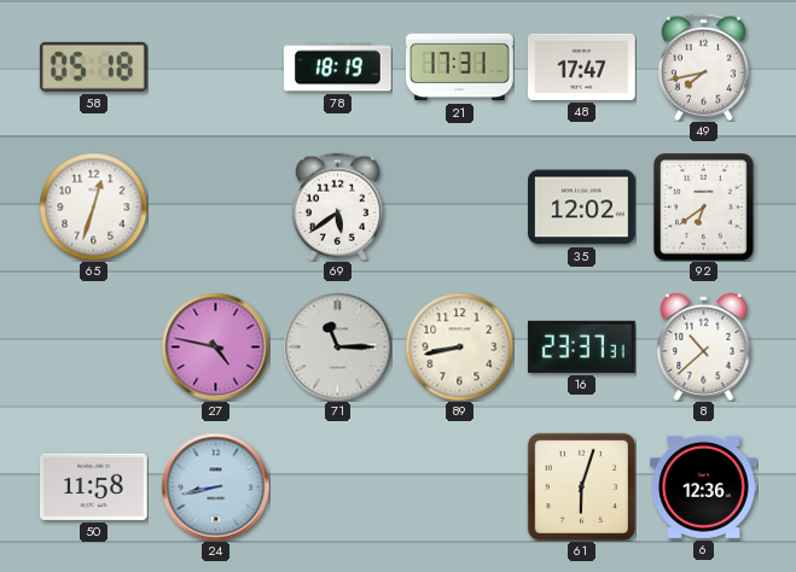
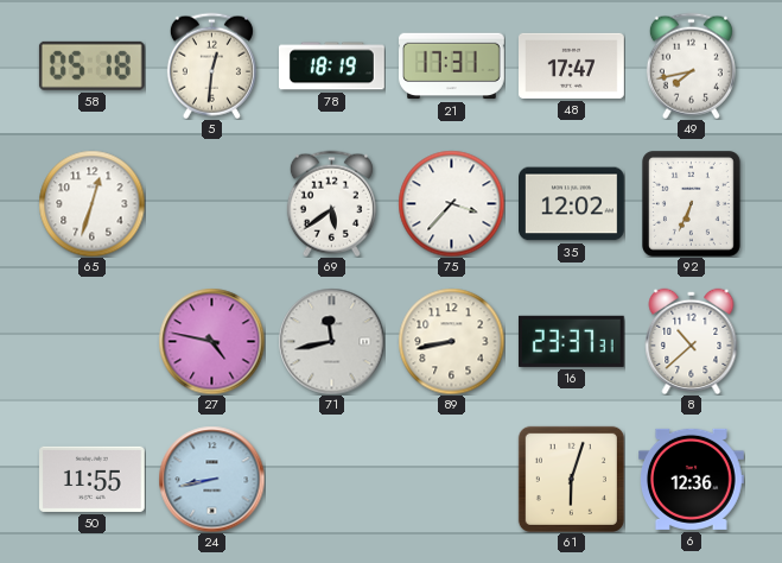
5: none -> 12:31 (211, 65)
75: none -> 3:37 (451, 203)
92: 6:39 -> 6:34 (691, 204)
71: 11:15 -> 11:43 (331, 341)
50: 11:58 -> 11:55 (93, 479)
